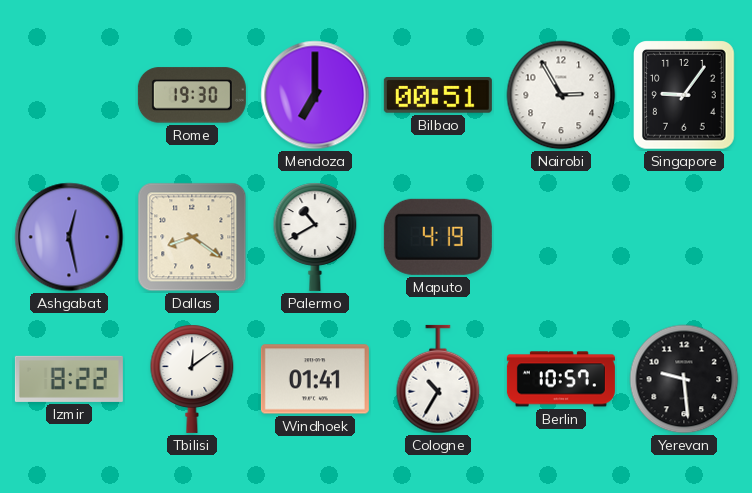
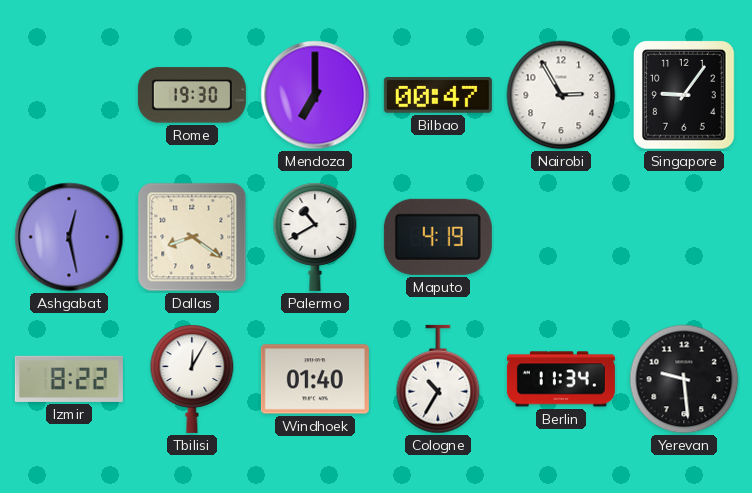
Bilbao: 00:51 -> 00:47 (438, 96)
Tbilisi: 12:09 -> 12:05 (192, 379)
Windhoek: 01:41 -> 01:40 (315, 379)
Berlin: 10:57 -> 11:34 (561, 379)
